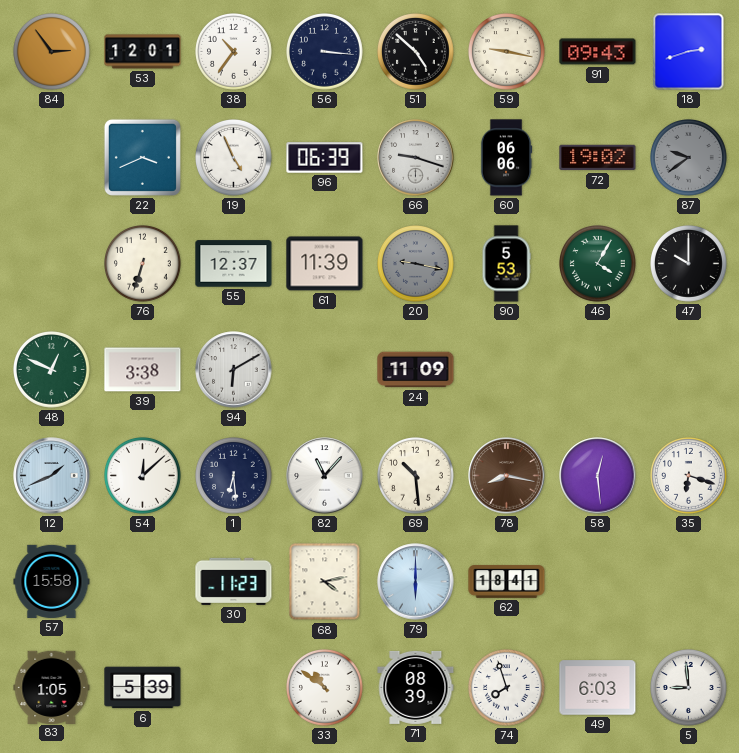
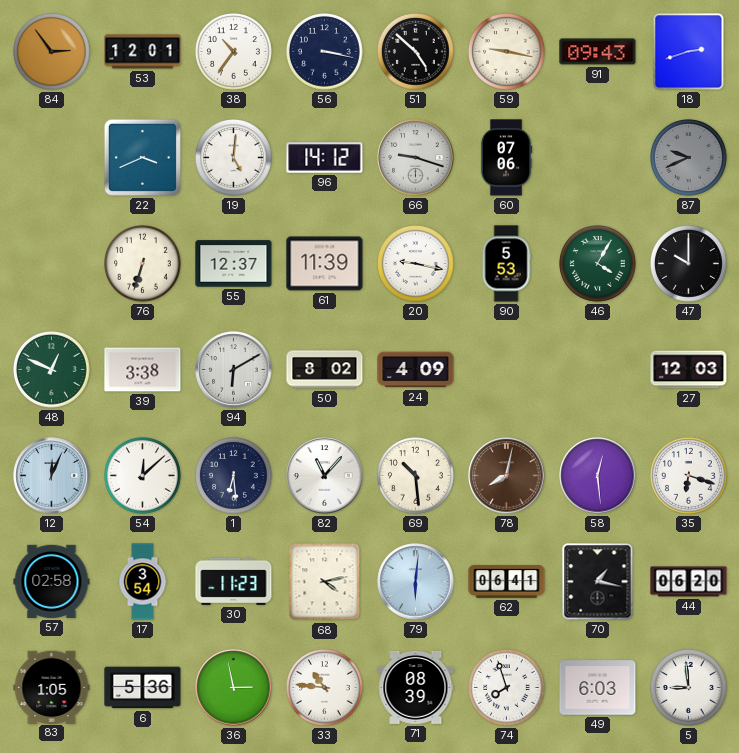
56: 3:16 -> 3:17 (325, 52)
19: 4:56 -> 5:01 (234, 158)
96: 06:39 -> 14:12 (325, 158)
60: 06:06 -> 07:06 (506, 158)
72: 19:02 -> none (598, 158)
87: 9:39 -> 9:41 (689, 158)
20 dial: grey -> white (416, 264)
50: none -> 8:02 (325, 370)
24: 11:09 -> 4:09 (416, 370)
27: none -> 12:03 (689, 370)
12: 1:41 -> 12:04 (52, 476)
78: 8:17 -> 8:02 (507, 476)
57: 15:58 -> 02:58 (52, 581)
17: none -> 3:54 (143, 582)
79: 6:00 -> 6:01 (416, 582)
62: 18:41 -> 06:41 (507, 582)
70: none -> 1:17 (598, 582)
44: none -> 06:20 (689, 582)
6: 5:39 -> 5:36 (143, 688)
36: none -> 2:58 (234, 688)
33: 10:51 -> 10:46 (325, 688)
